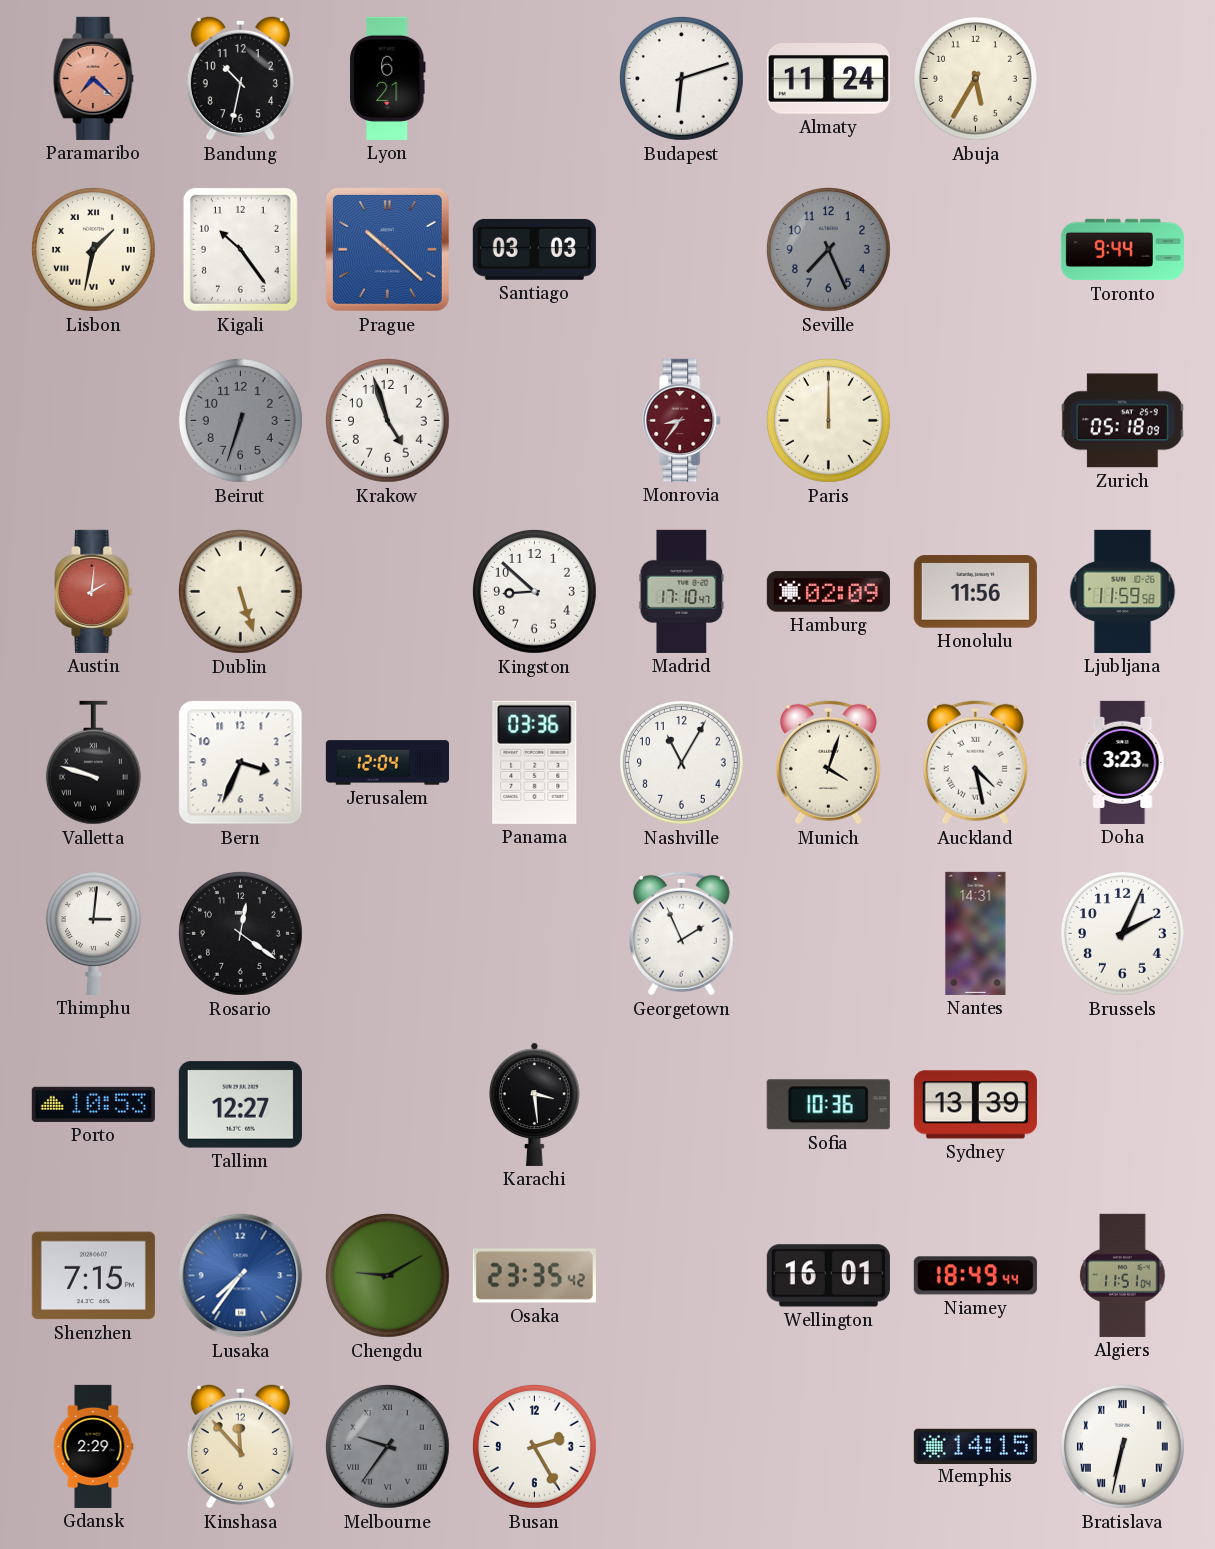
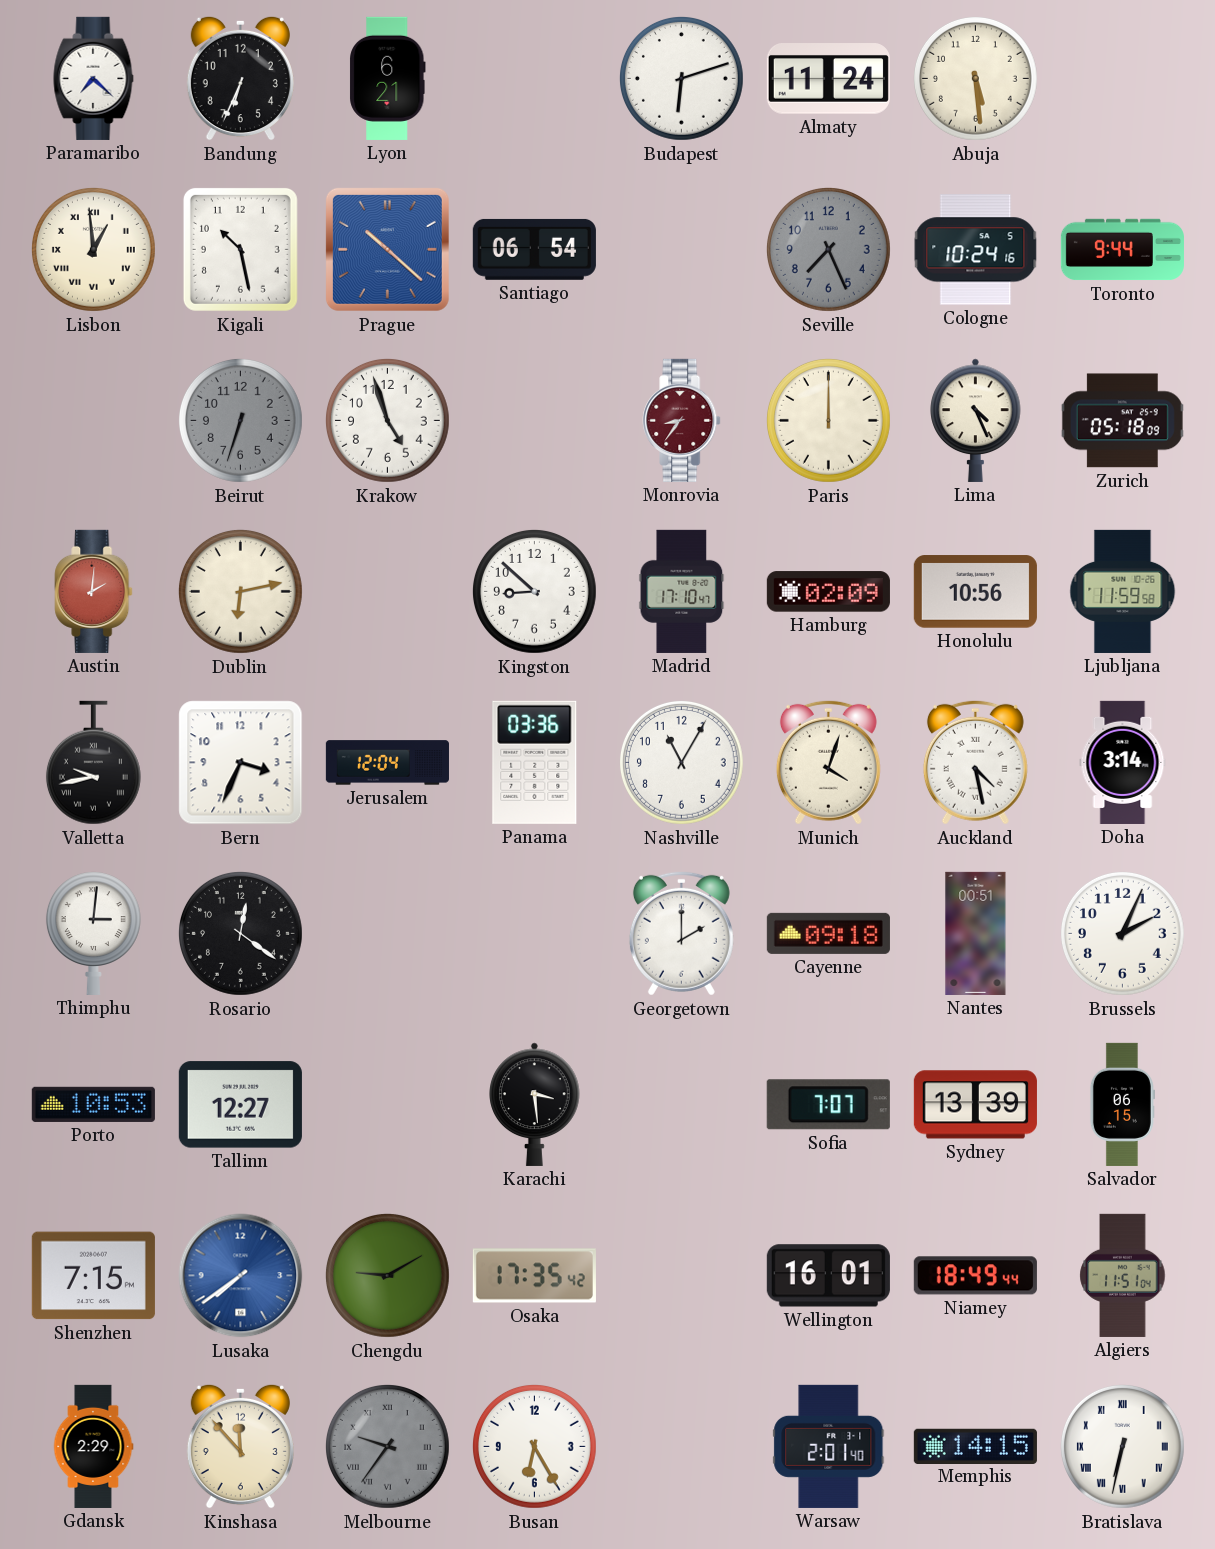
Paramaribo dial: salmon -> white (94, 78)
Bandung: 10:32 -> 6:34 (240, 78)
Abuja: 5:35 -> 5:29 (975, 78)
Lisbon: 1:32 -> 12:59 (93, 249)
Kigali: 10:24 -> 10:28 (240, 249)
Santiago: 03:03 -> 06:54 (534, 249)
Cologne: none -> 10:24 (976, 250)
Lima: none -> 4:26 (976, 420)
Dublin: 5:27 -> 6:13 (240, 591)
Honolulu: 11:56 -> 10:56 (975, 592)
Valletta: 9:48 -> 9:43 (93, 763)
Doha: 3:23 -> 3:14 (1123, 762)
Georgetown: 1:56 -> 2:00 (681, 933)
Cayenne: none -> 09:18 (828, 933)
Nantes: 14:31 -> 00:51 (976, 933)
Sofia: 10:36 -> 7:07 (828, 1105)
Salvador: none -> 06:15 (1122, 1104)
Lusaka: 7:36 -> 7:39 (241, 1276)
Osaka: 23:35 -> 17:35 (534, 1276)
Busan: 2:25 -> 6:25 (534, 1446)
Warsaw: none -> 2:01 (829, 1446)
